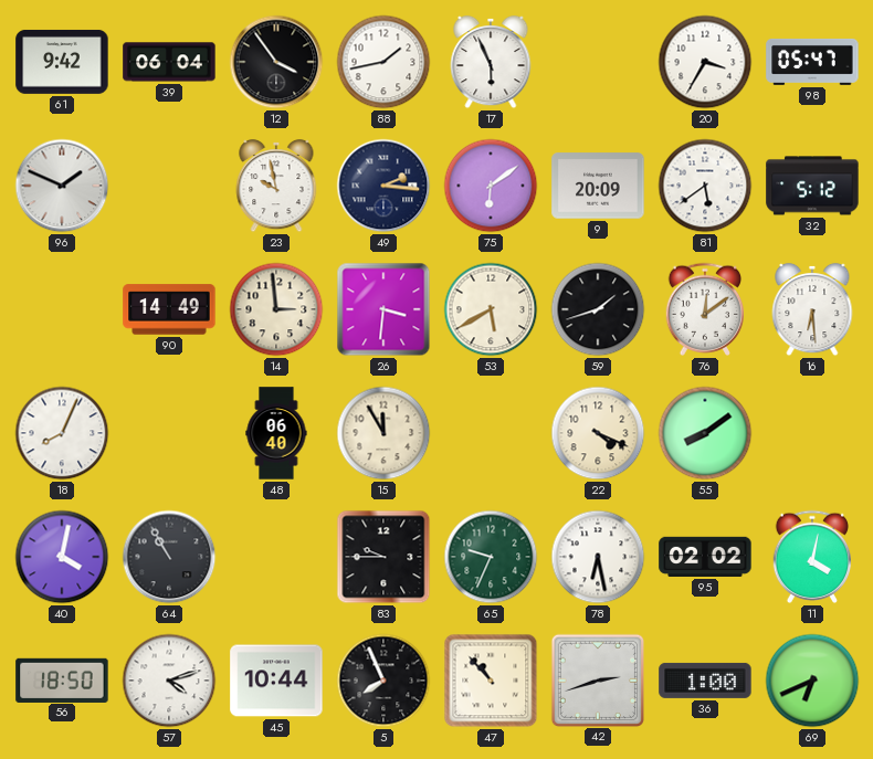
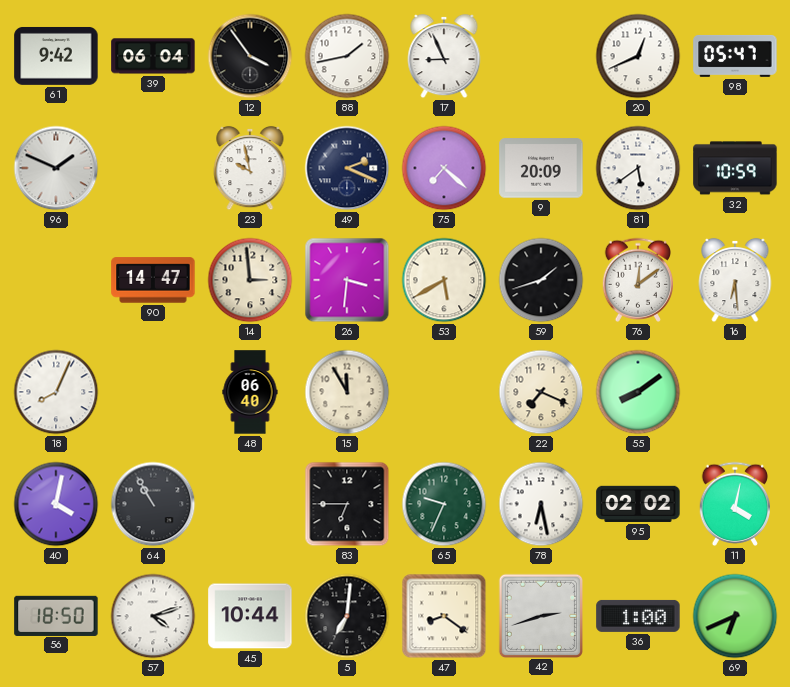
17: 5:56 -> 8:56 (444, 56)
20: 3:35 -> 12:41 (638, 56)
49: 2:16 -> 2:19 (347, 168)
75: 6:09 -> 7:22 (444, 168)
32: 5:12 -> 10:59 (735, 168)
90: 14:49 -> 14:47 (153, 280)
22: 4:19 -> 7:19 (541, 392)
83: 9:45 -> 6:45 (347, 504)
5: 7:56 -> 7:01 (347, 616)
47: 10:53 -> 8:21 (444, 616)
